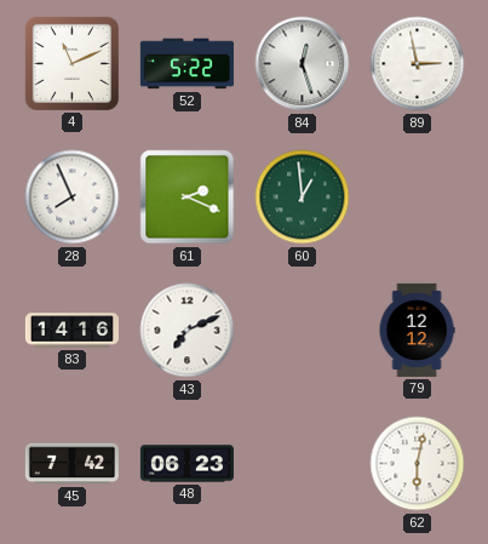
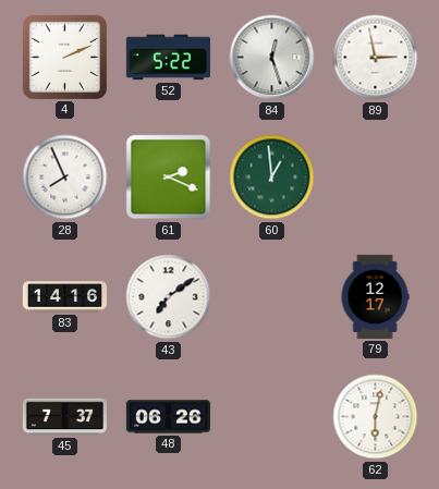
4: 11:11 -> 2:11 (64, 57)
43: 7:11 -> 7:09 (169, 297)
79: 12:12 -> 12:17 (375, 296)
45: 7:42 -> 7:37 (64, 417)
48: 06:23 -> 06:26 (168, 417)
